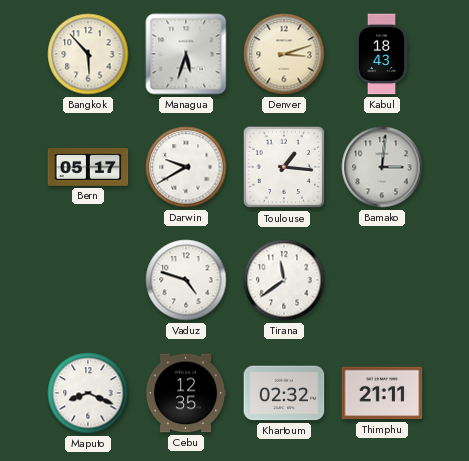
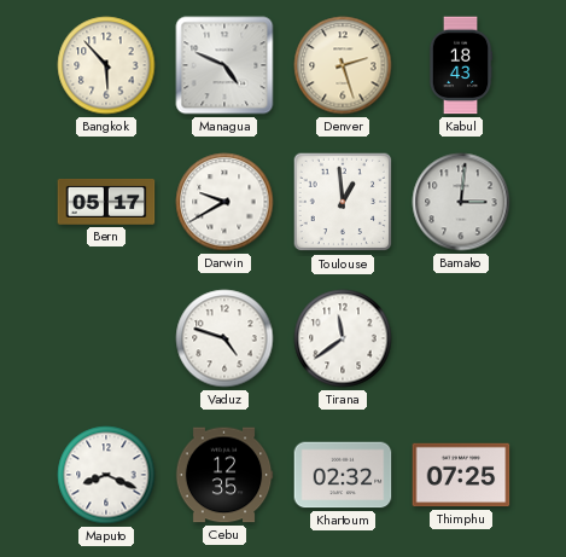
Managua: 5:33 -> 4:49 (224, 65)
Denver: 3:12 -> 2:27 (343, 65)
Toulouse: 1:16 -> 12:59 (343, 202)
Thimphu: 21:11 -> 07:25 (461, 475)
